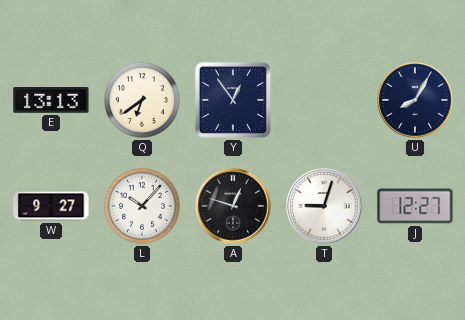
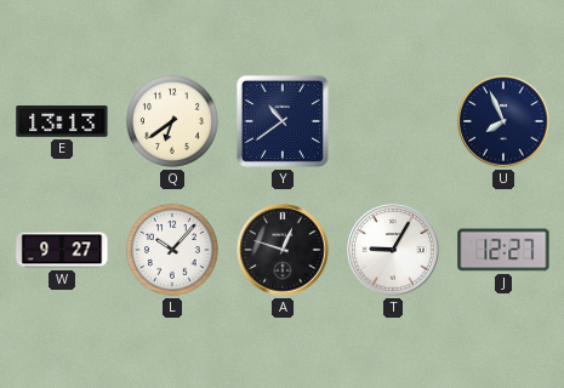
Y: 12:54 -> 10:39 (283, 121)
U: 8:05 -> 7:56 (503, 121)
T: 9:03 -> 9:05 (393, 250)
